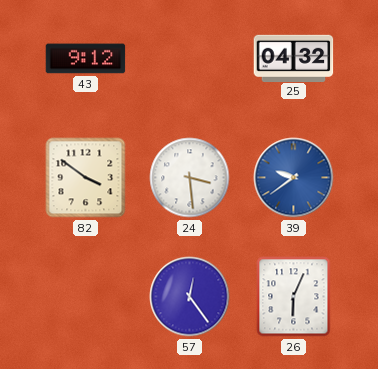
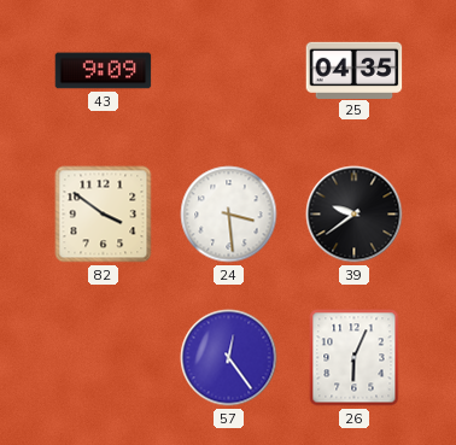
43: 9:12 -> 9:09 (104, 71)
25: 04:32 -> 04:35 (355, 70)
39 dial: blue -> black (355, 215)
